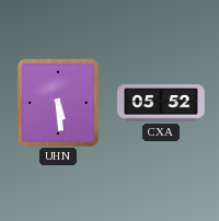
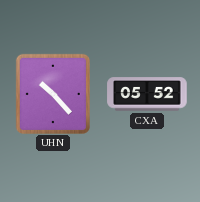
UHN: 5:29 -> 10:23 (53, 94)
